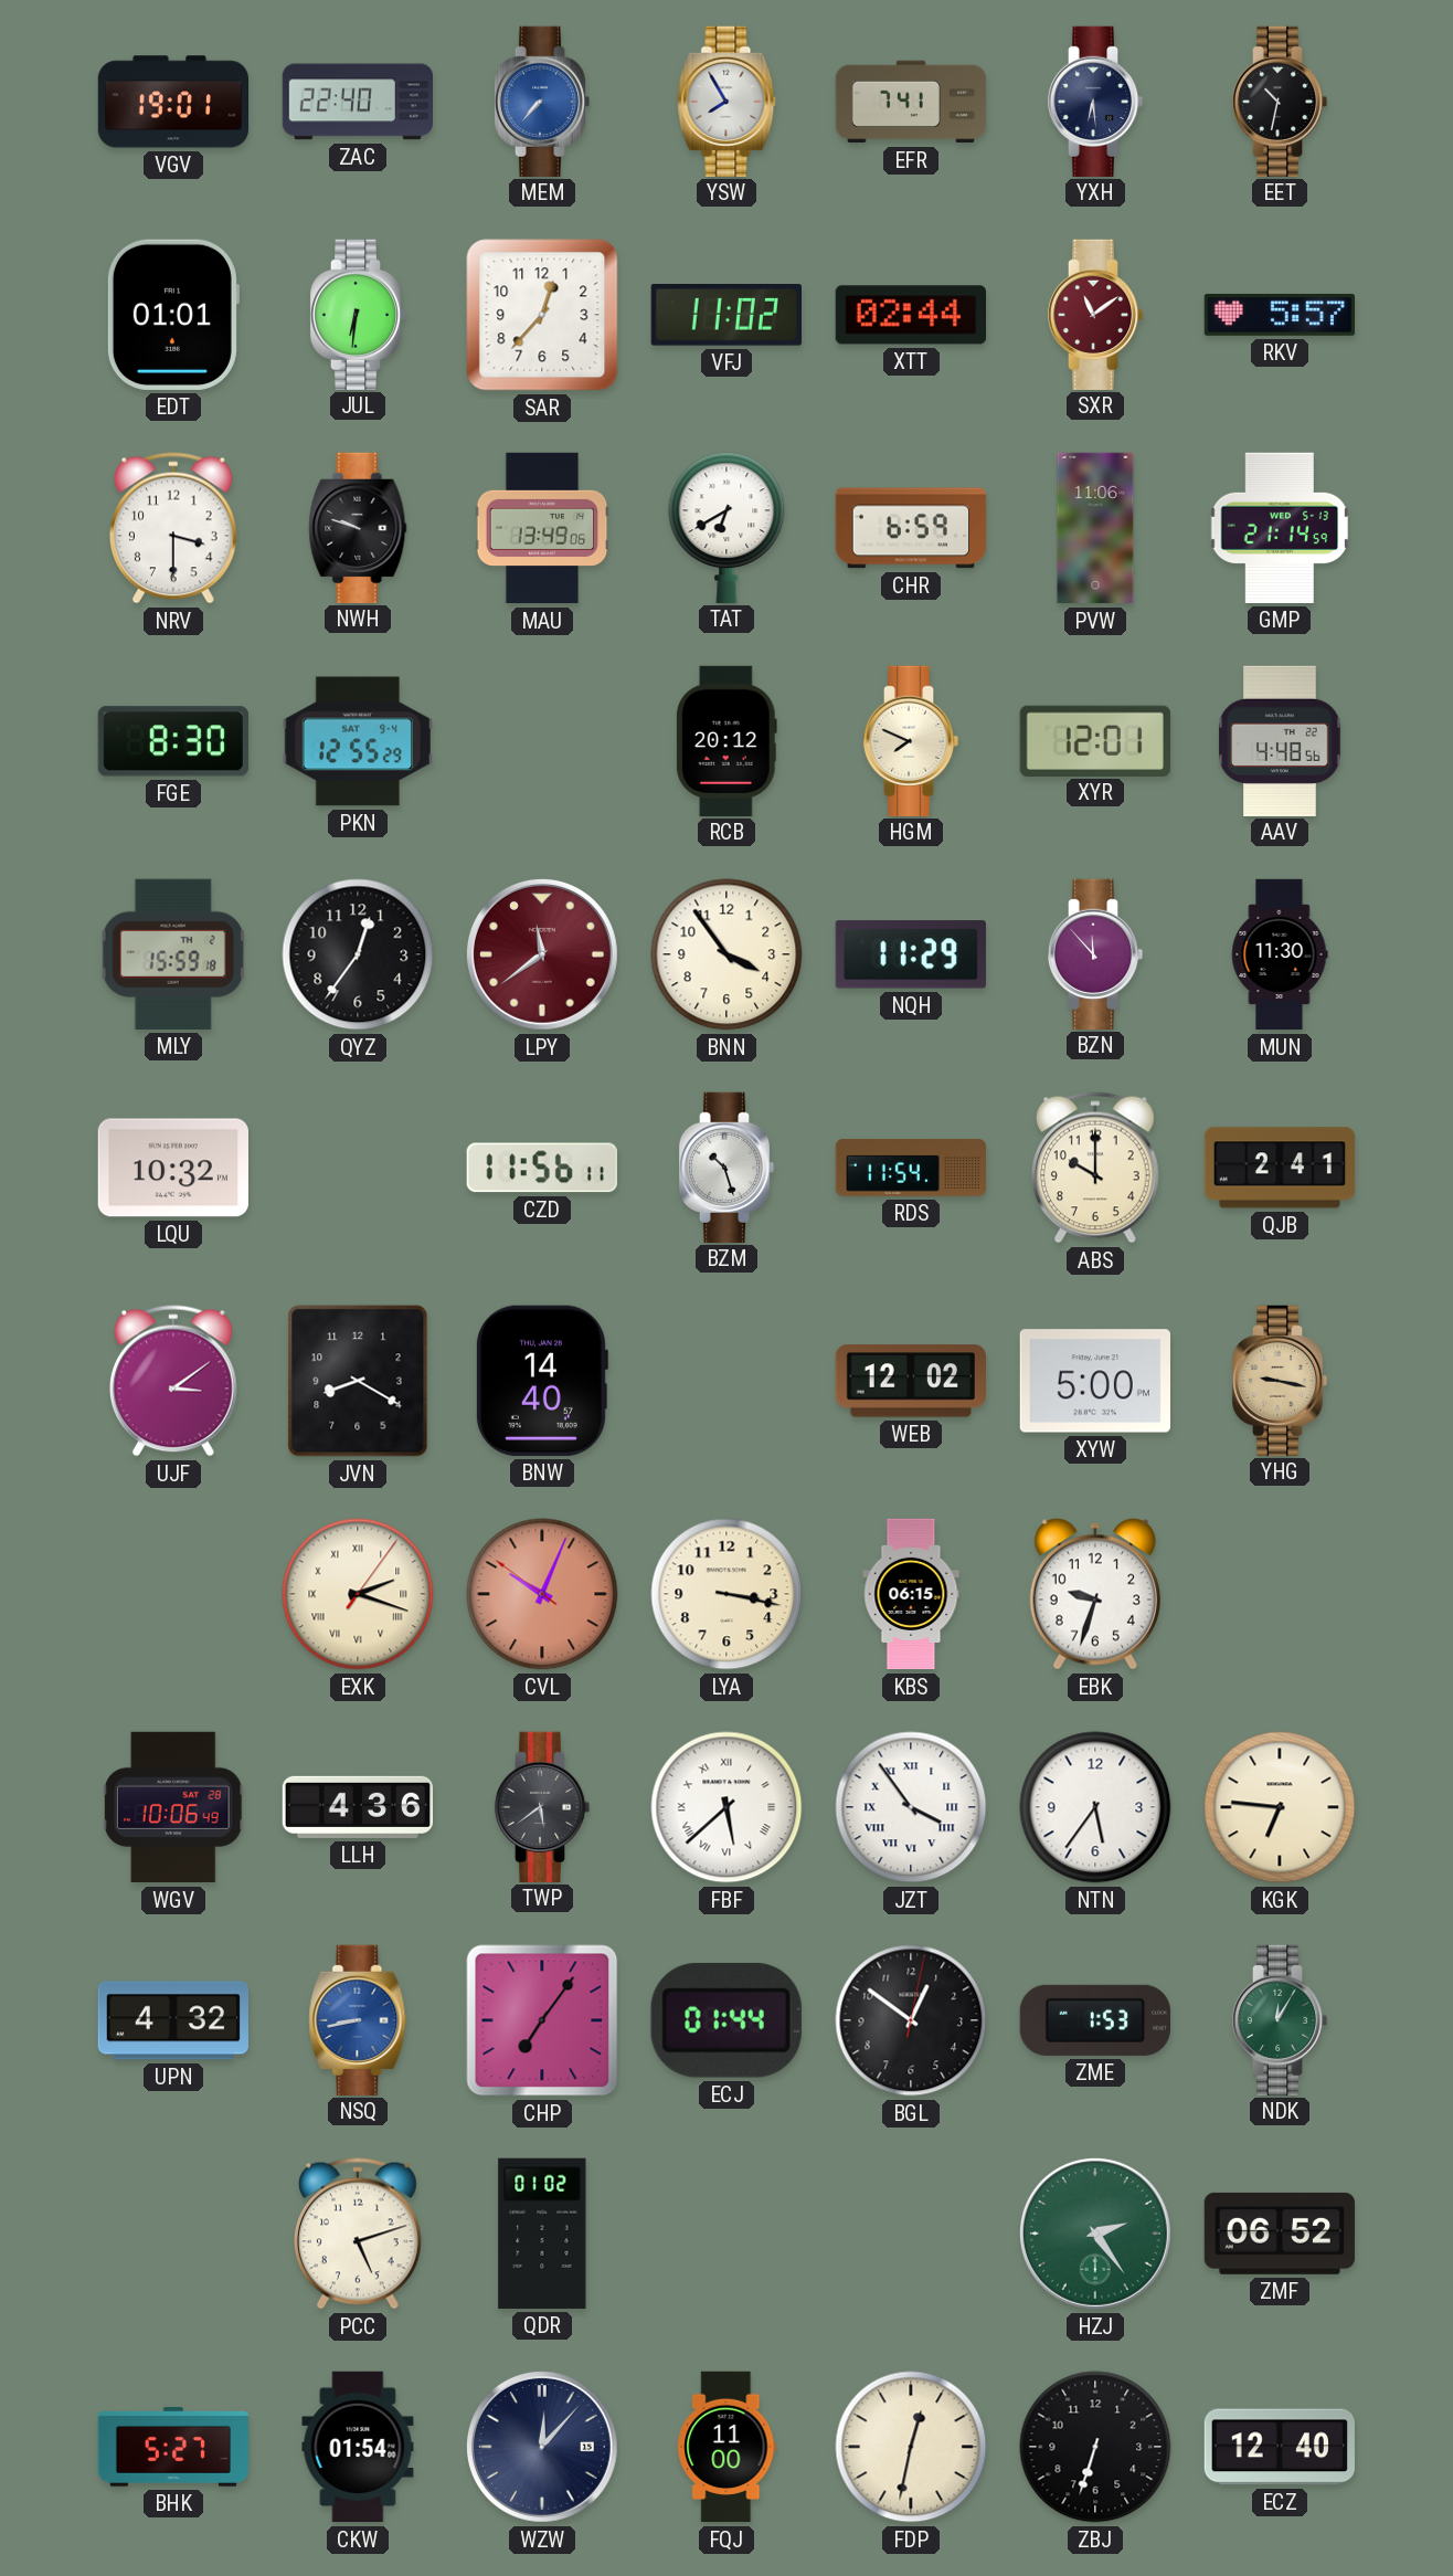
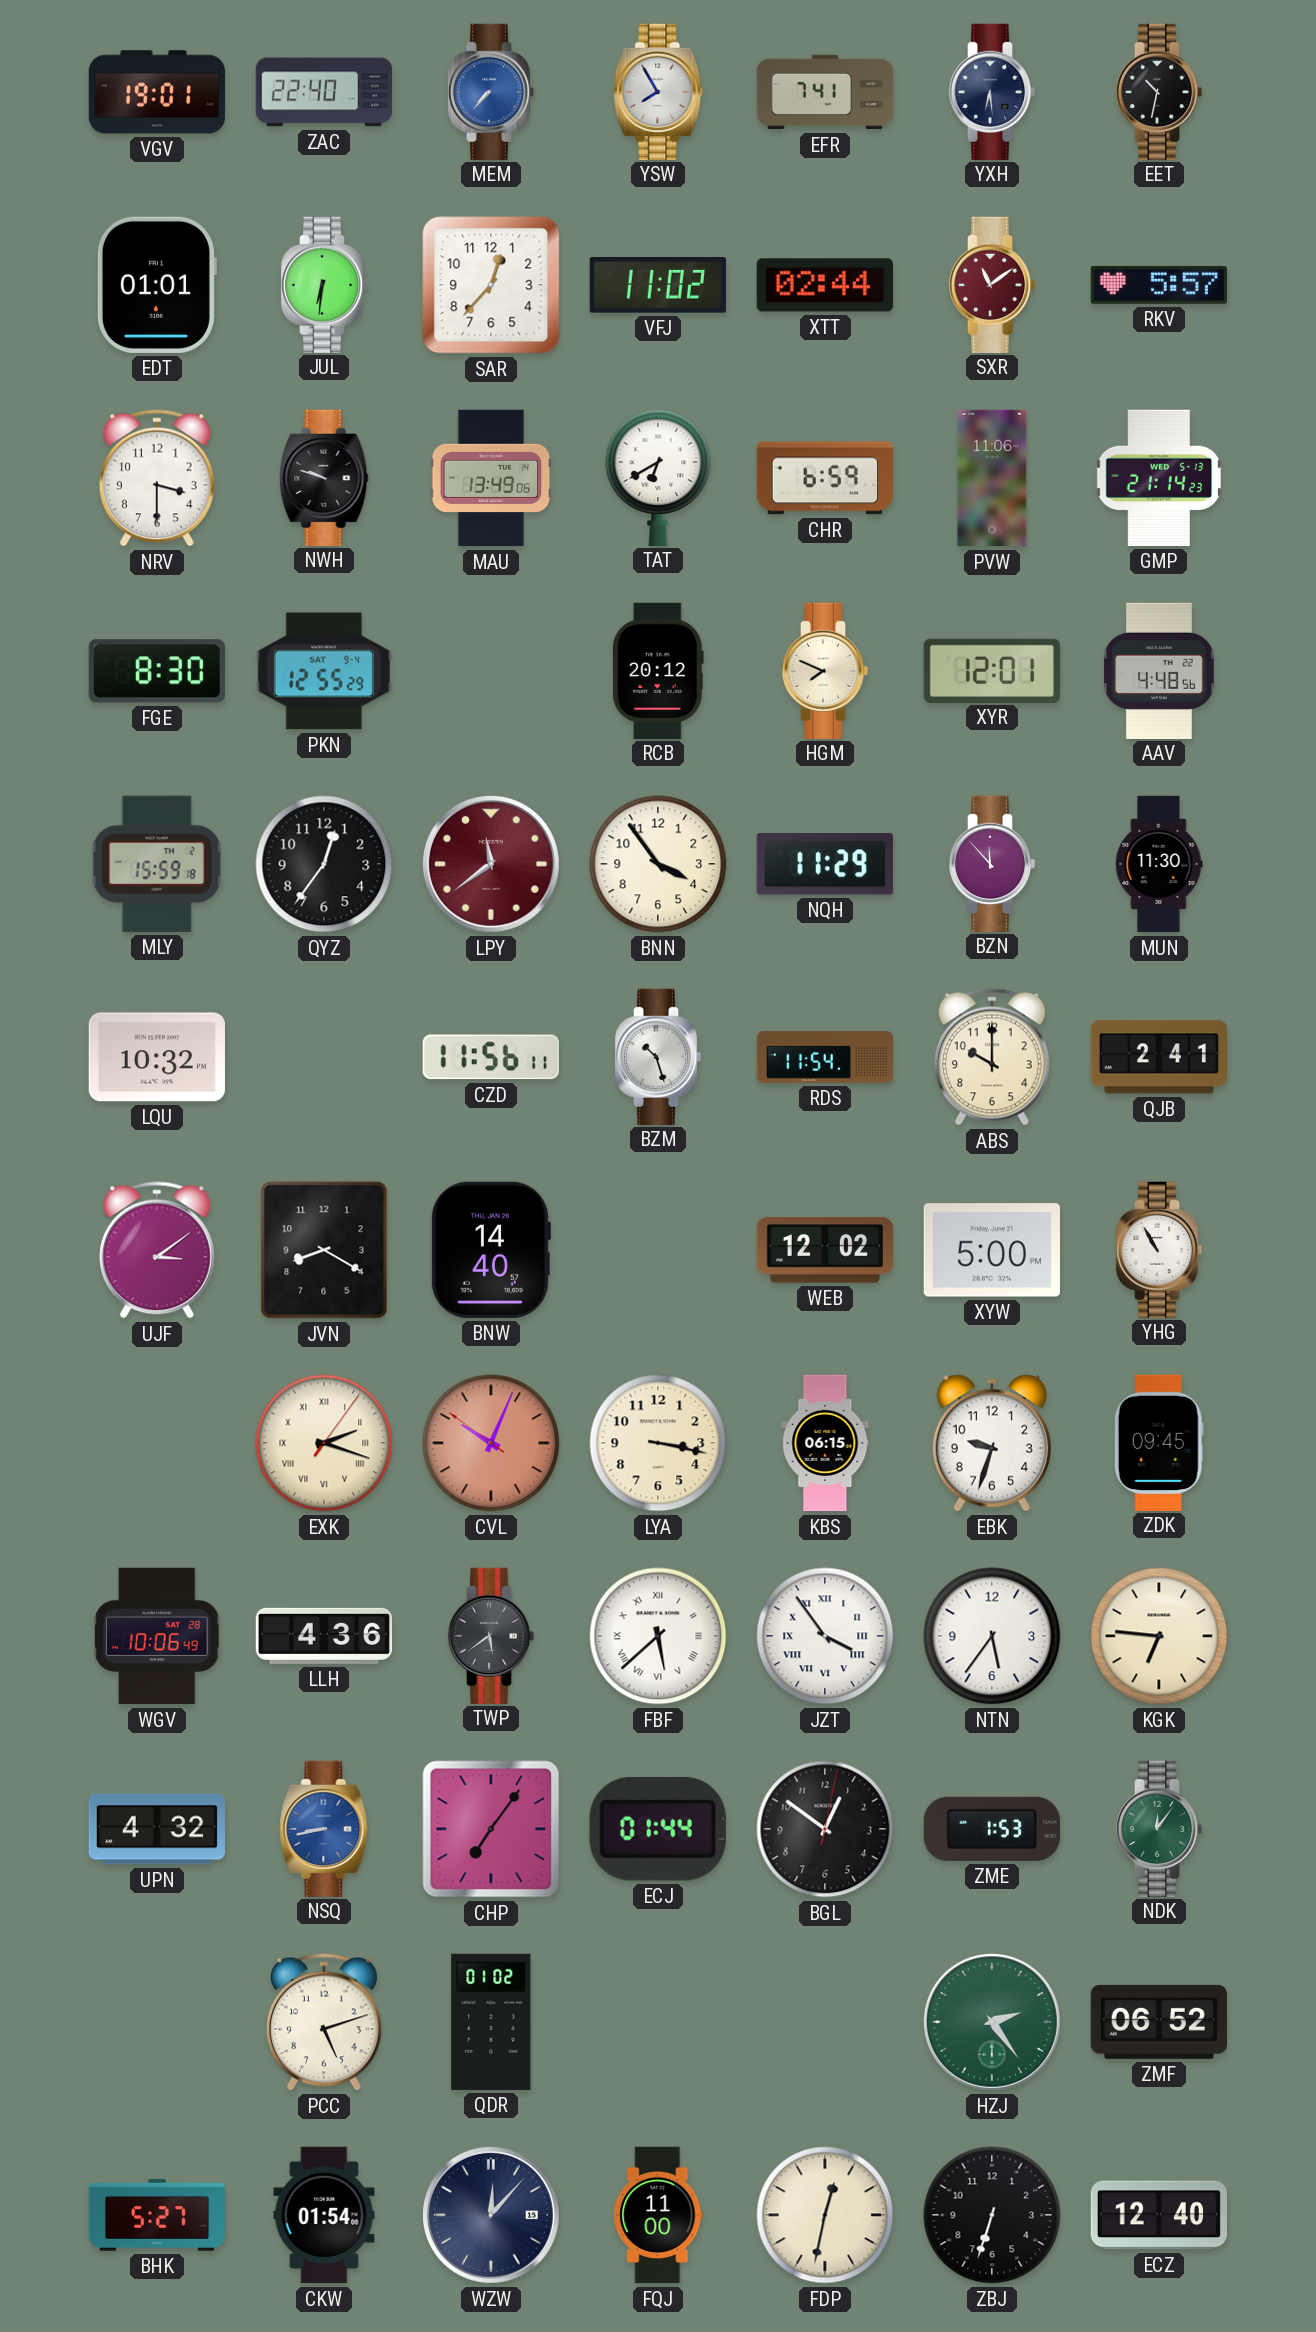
GMP: 21:14:59 -> 21:14:23 (1159, 478)
YHG: 9:17 -> 10:55 (1159, 1249)
YHG dial: champagne -> white (1159, 1249)
ZDK: none -> 09:45 (1159, 1442)
NDK: 12:05 -> 12:06 (1159, 1828)
